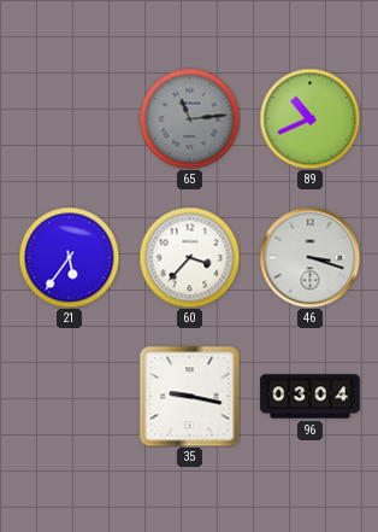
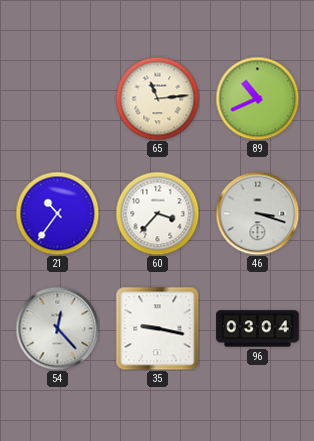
65 dial: grey -> cream (157, 98)
21: 5:36 -> 10:36 (57, 213)
54: none -> 12:23 (57, 328)
